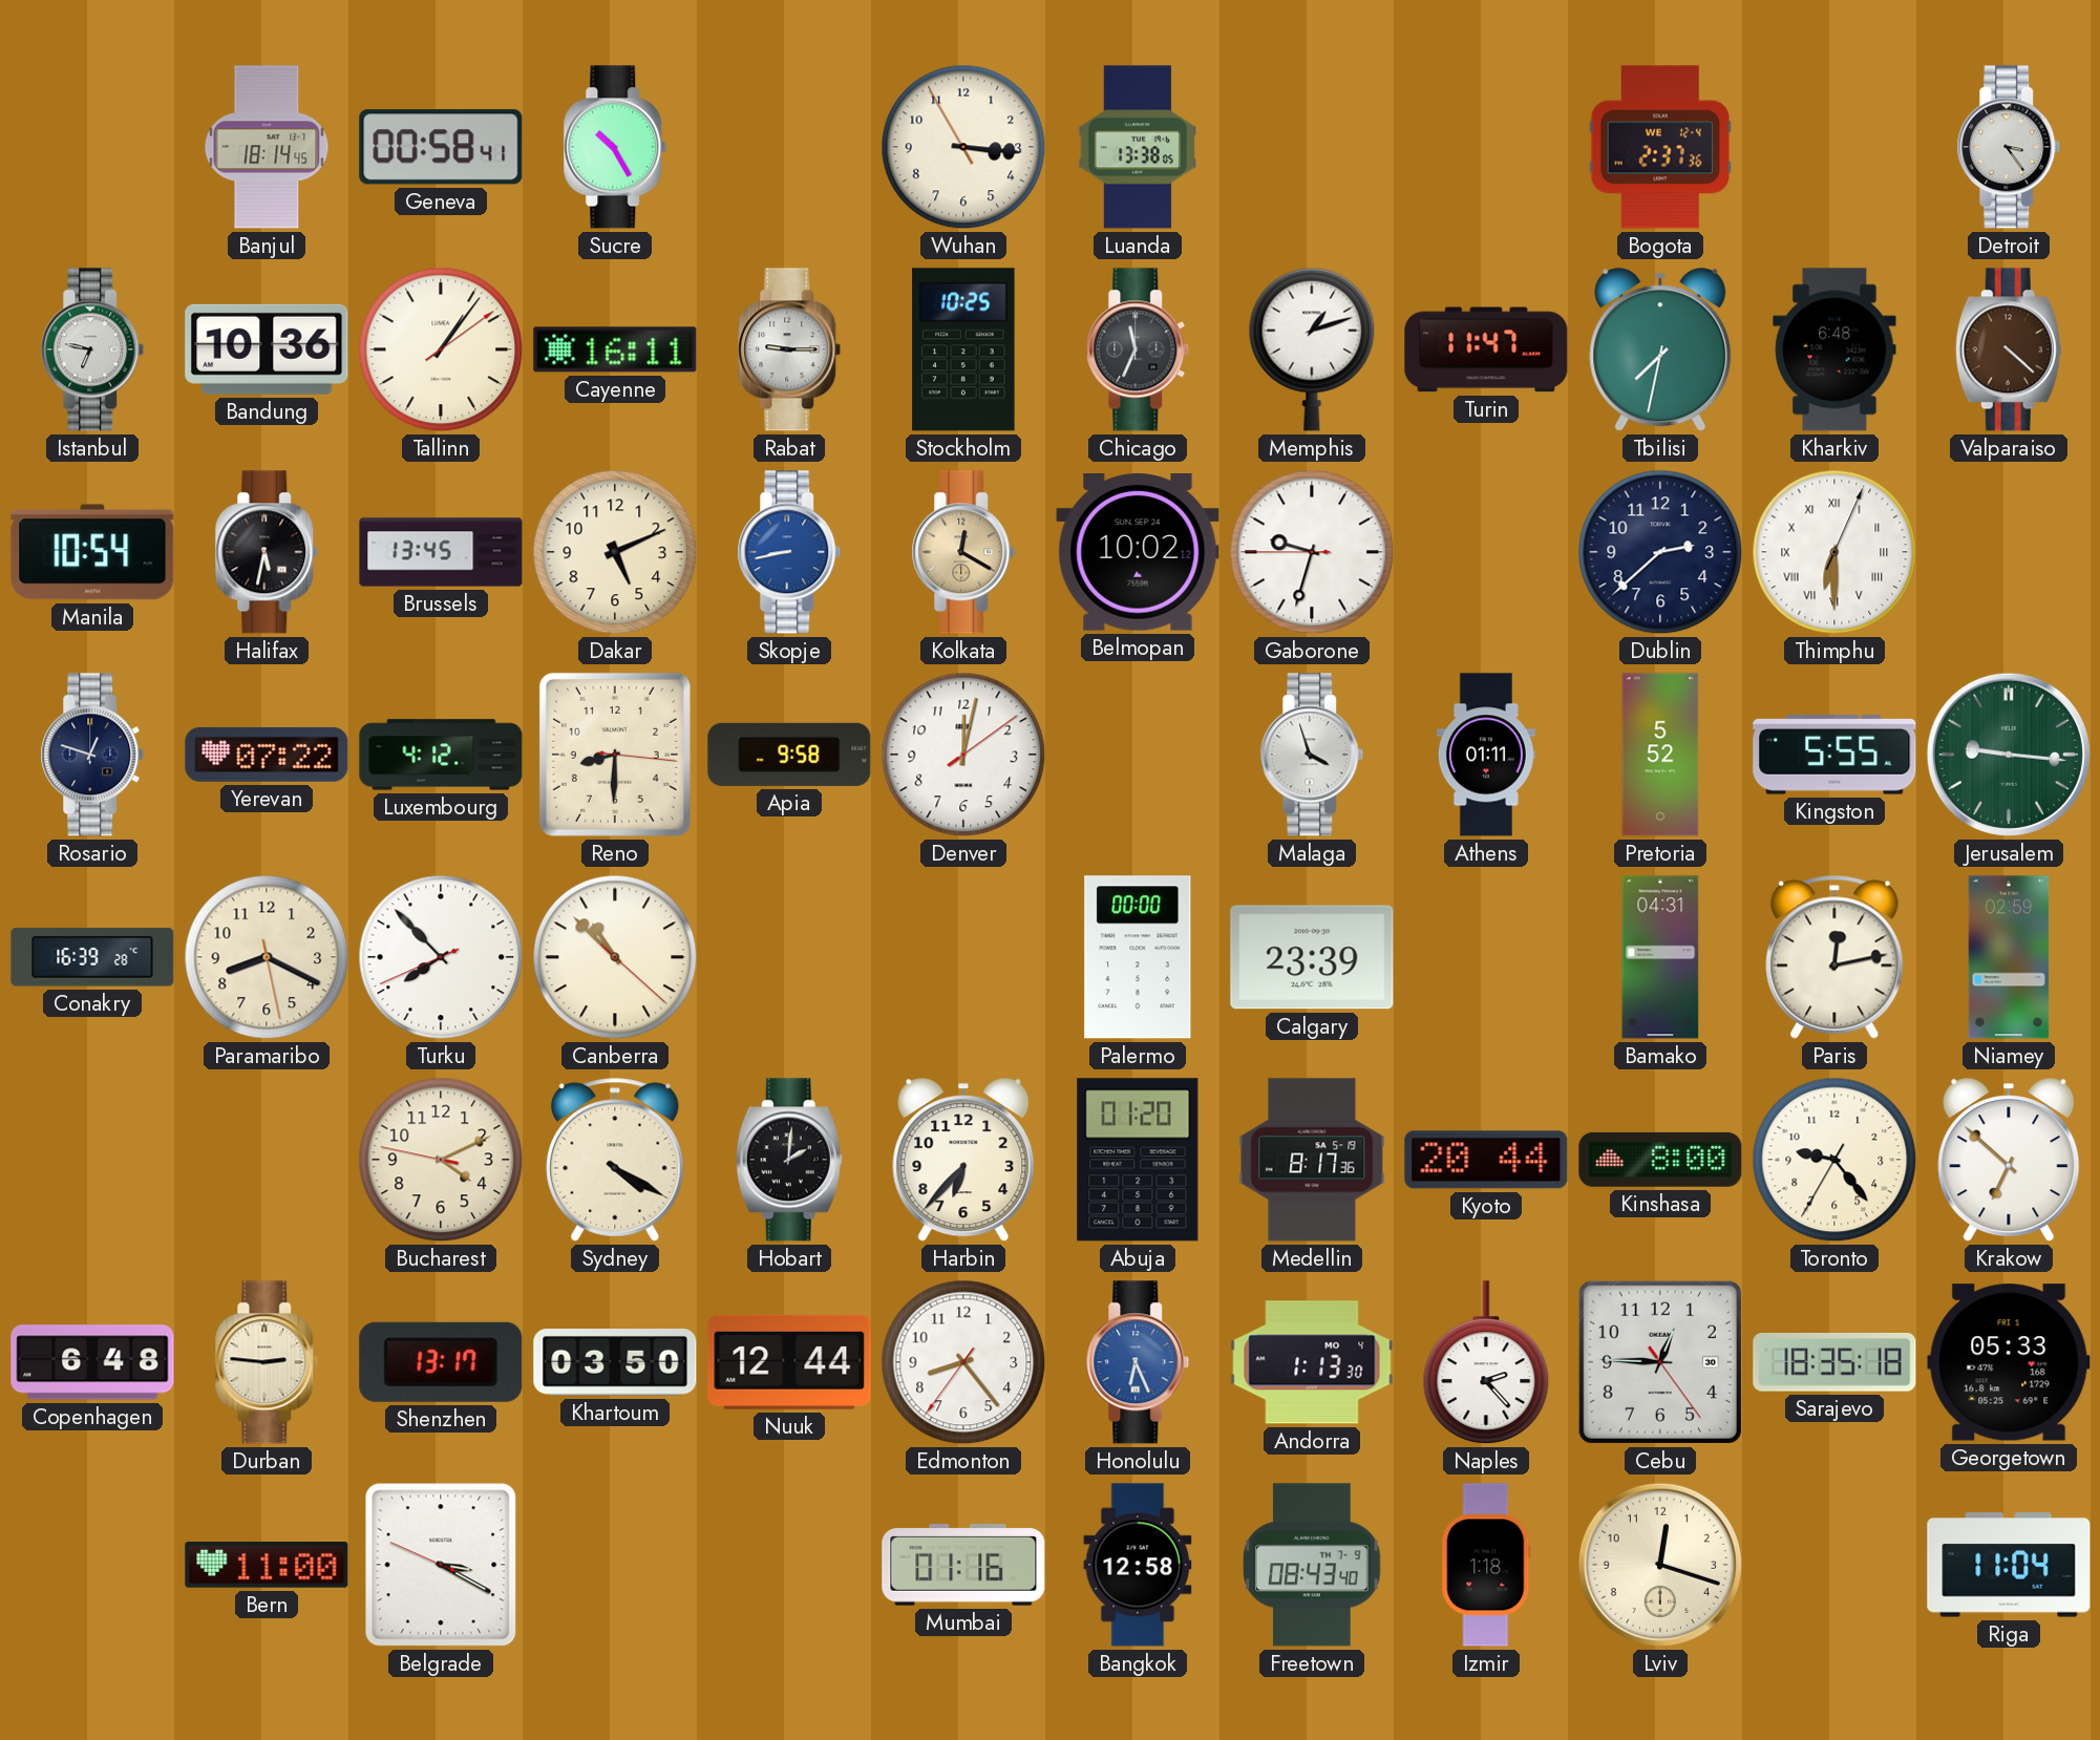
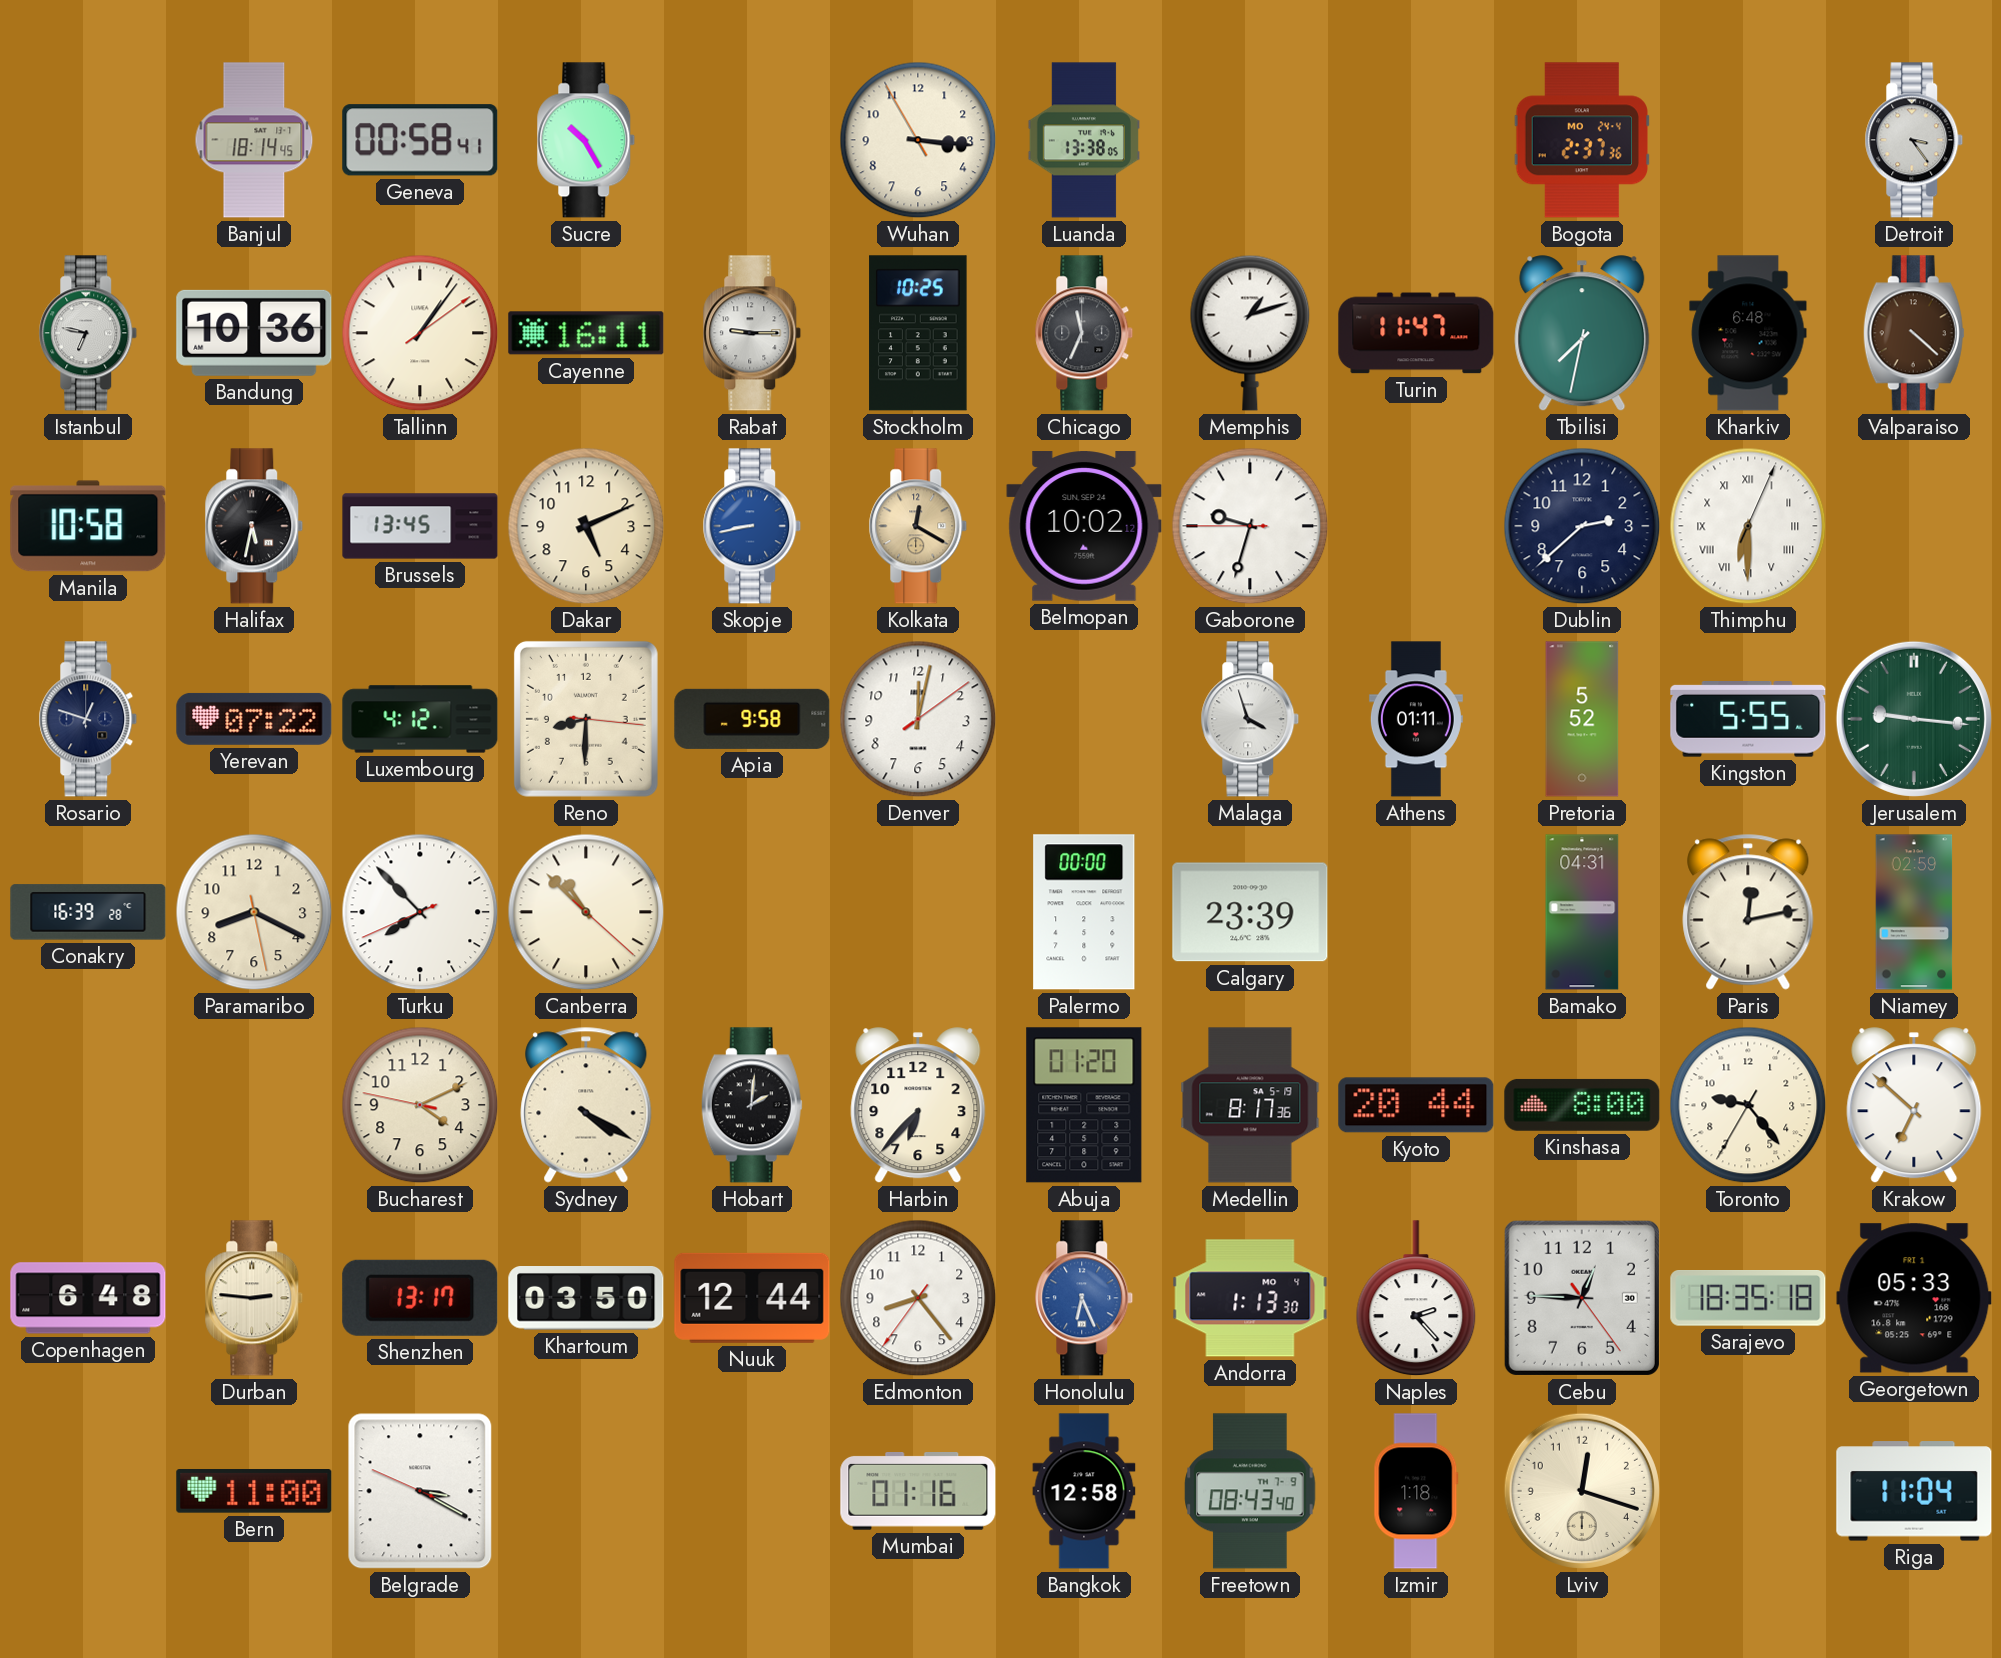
Bogota date: WE 12-4 -> MO 24-4 (1581, 140)
Manila: 10:54 -> 10:58 (88, 526)
